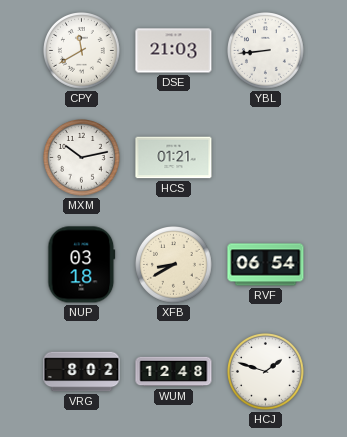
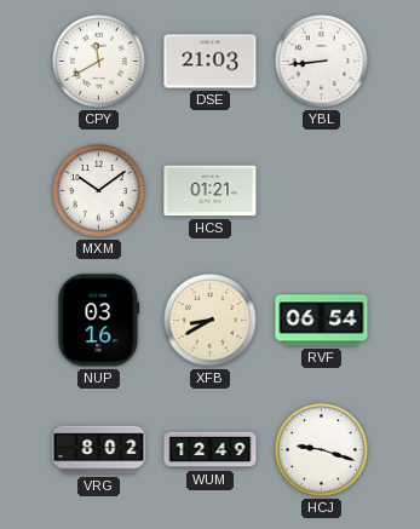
MXM: 10:13 -> 10:09 (99, 191)
NUP: 03:18 -> 03:16 (99, 321)
WUM: 12:48 -> 12:49 (211, 450)
HCJ: 1:48 -> 9:18 (322, 450)
